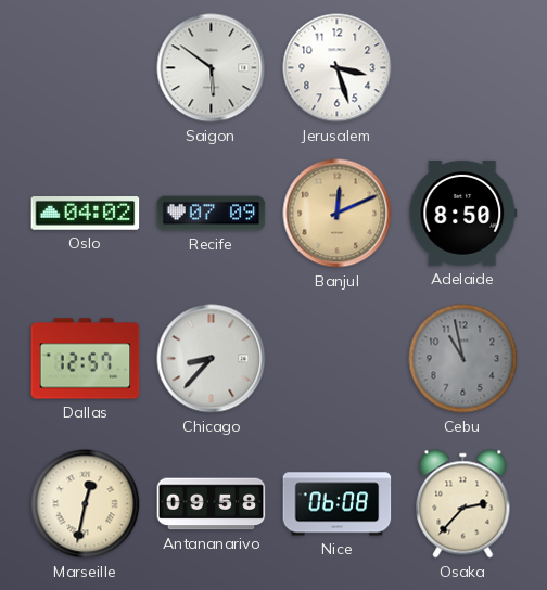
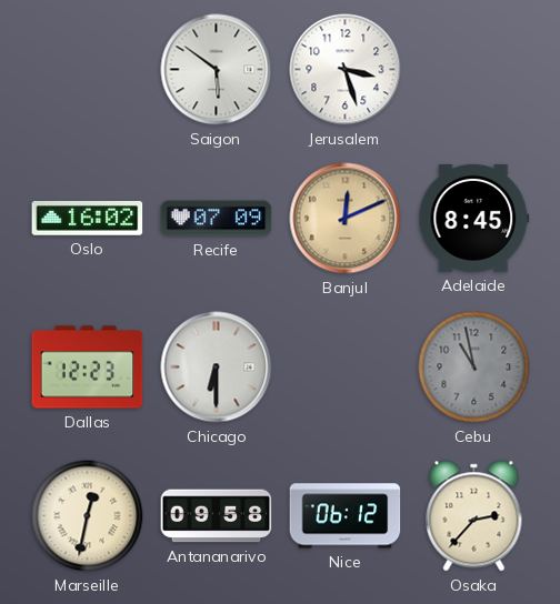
Oslo: 04:02 -> 16:02 (88, 219)
Adelaide: 8:50 -> 8:45 (474, 218)
Dallas: 12:57 -> 12:23 (88, 368)
Chicago: 8:37 -> 6:30 (217, 368)
Nice: 06:08 -> 06:12 (346, 516)
